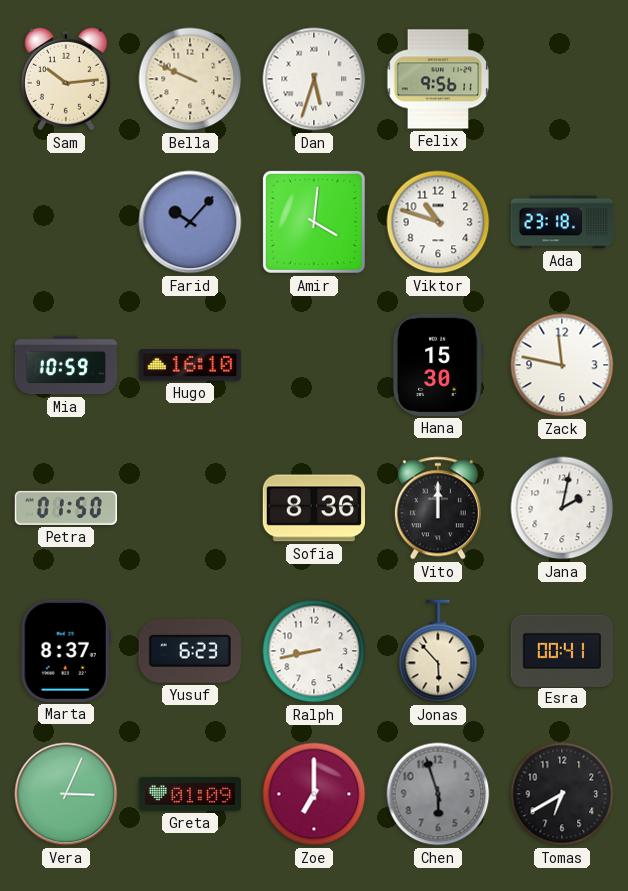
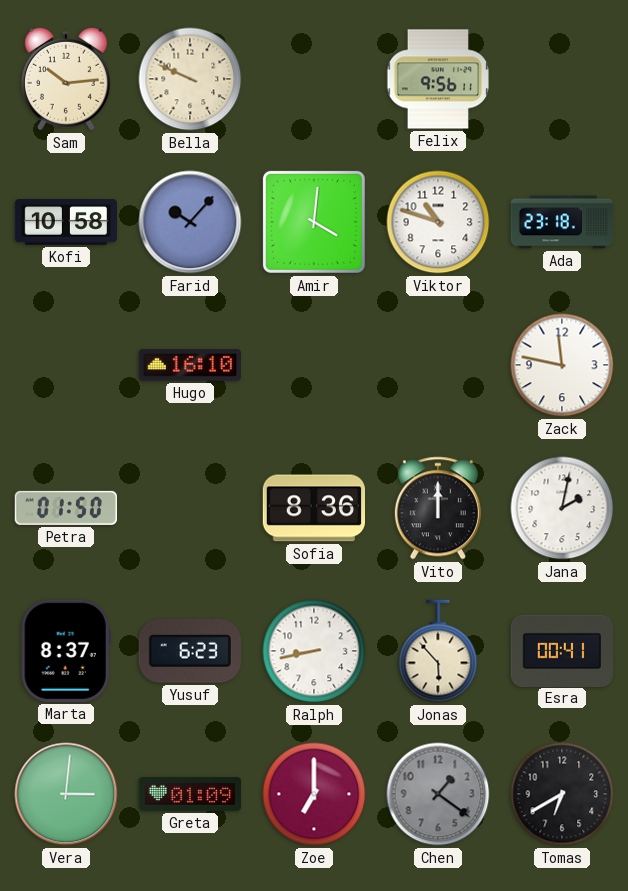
Dan: 5:33 -> none (314, 79)
Kofi: none -> 10:58 (66, 222)
Mia: 10:59 -> none (66, 365)
Hana: 15:30 -> none (438, 365)
Vera: 3:04 -> 3:01 (66, 794)
Chen: 5:57 -> 1:21 (438, 794)
